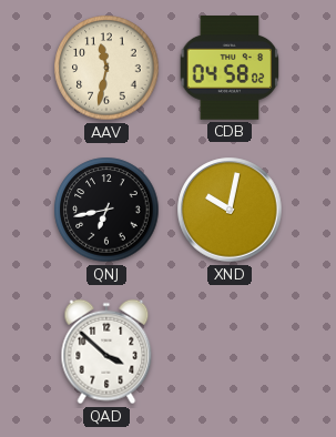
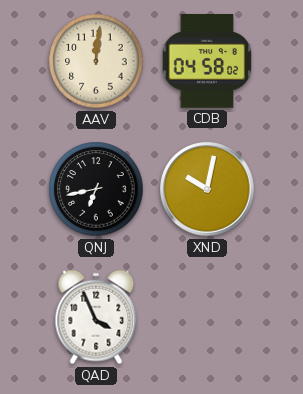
AAV: 11:32 -> 12:01 (96, 61)
QAD: 3:52 -> 3:56 (96, 317)
